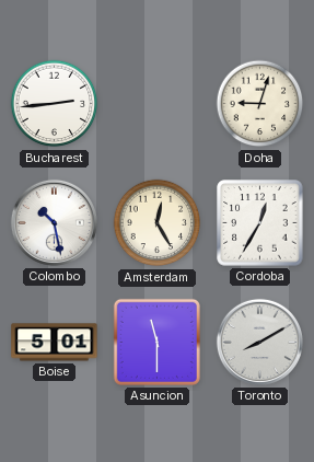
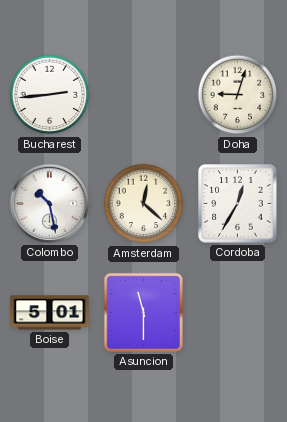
Amsterdam: 12:25 -> 12:22 (144, 204)
Toronto: 8:10 -> none (259, 342)
